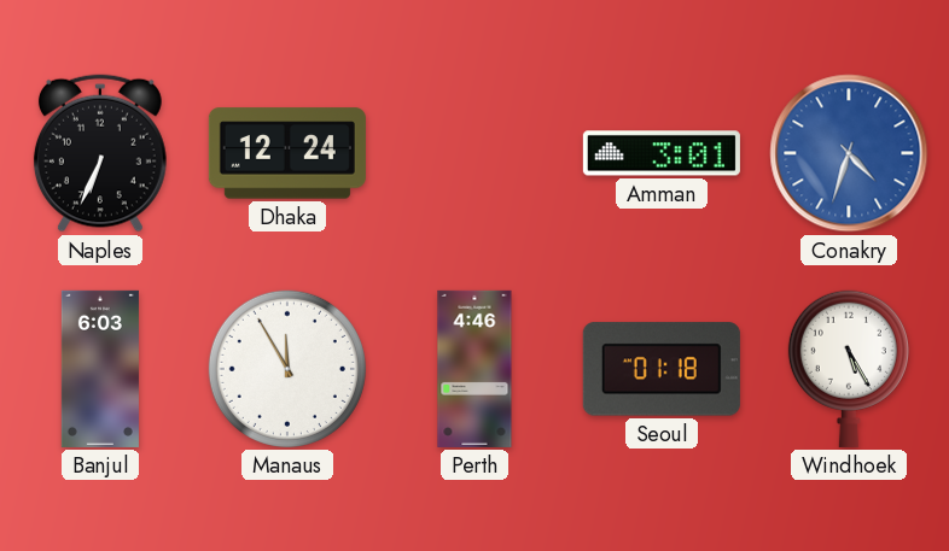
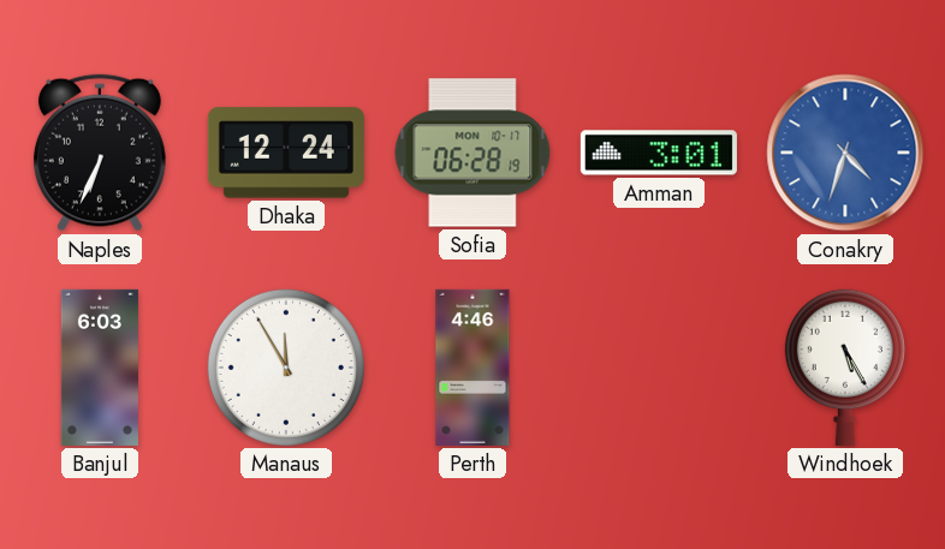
Sofia: none -> 06:28 (472, 153)
Seoul: 01:18 -> none (662, 369)
